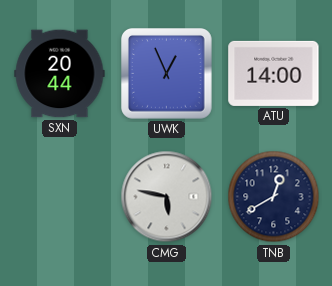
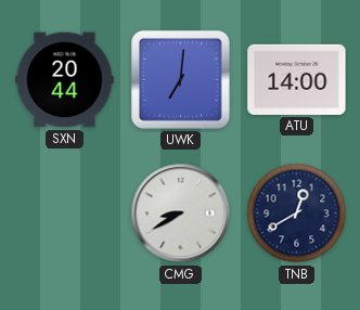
UWK: 12:56 -> 7:01 (181, 80)
CMG: 5:47 -> 8:40 (181, 214)
